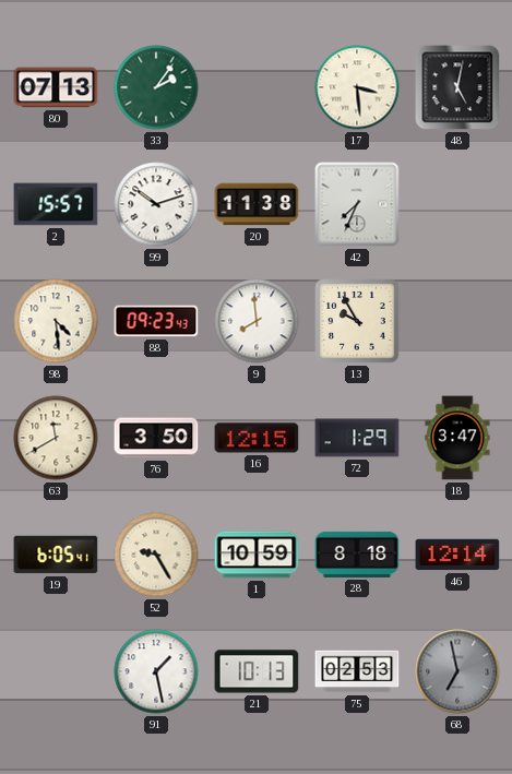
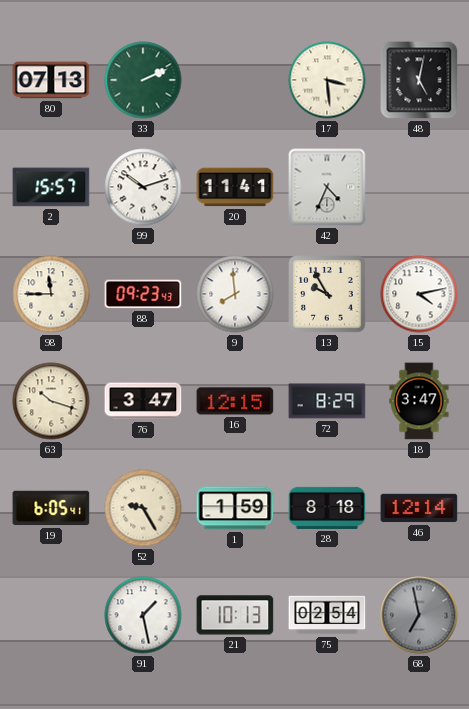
33: 2:06 -> 2:11 (143, 80)
20: 11:38 -> 11:41 (235, 187)
42: 7:34 -> 4:34 (327, 187)
98: 4:29 -> 11:45 (51, 294)
15: none -> 4:13 (419, 294)
63: 11:40 -> 10:18 (51, 401)
76: 3:50 -> 3:47 (143, 401)
72: 1:29 -> 8:29 (327, 401)
1: 10:59 -> 1:59 (235, 508)
75: 02:53 -> 02:54 (327, 615)
